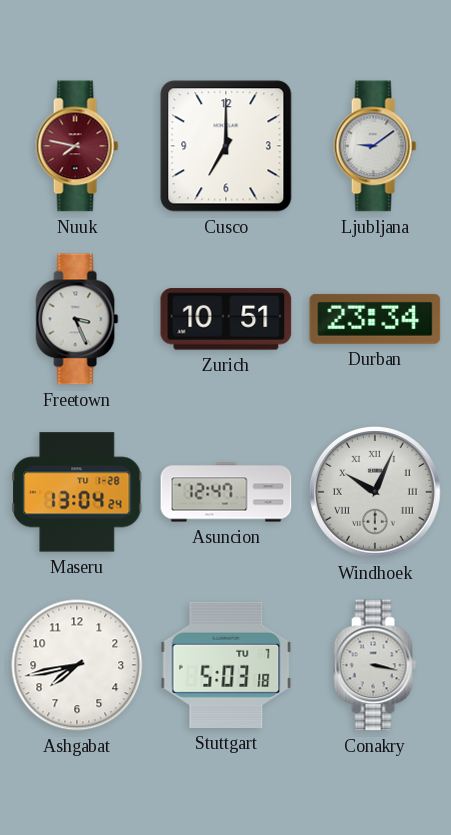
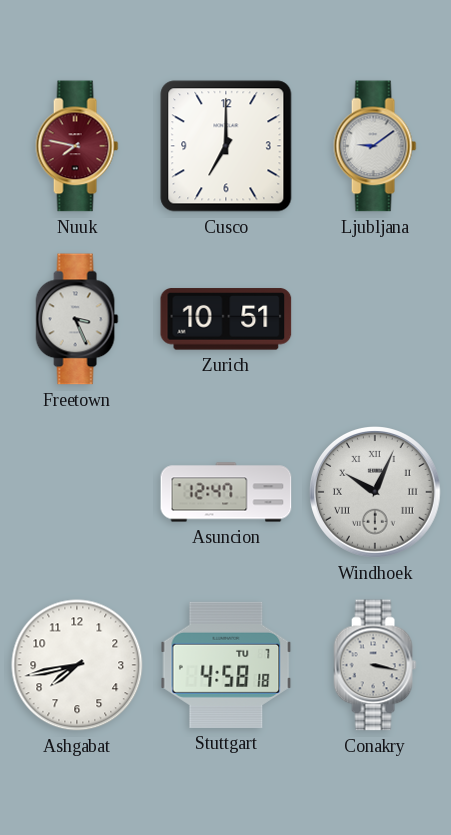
Durban: 23:34 -> none (375, 319)
Maseru: 13:04 -> none (77, 492)
Stuttgart: 5:03 -> 4:58 (226, 665)
